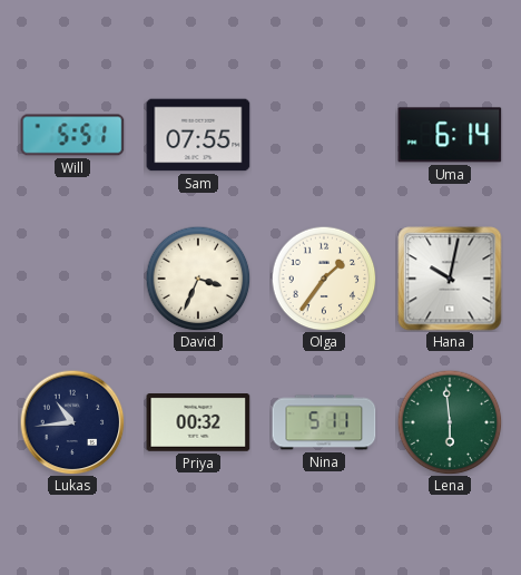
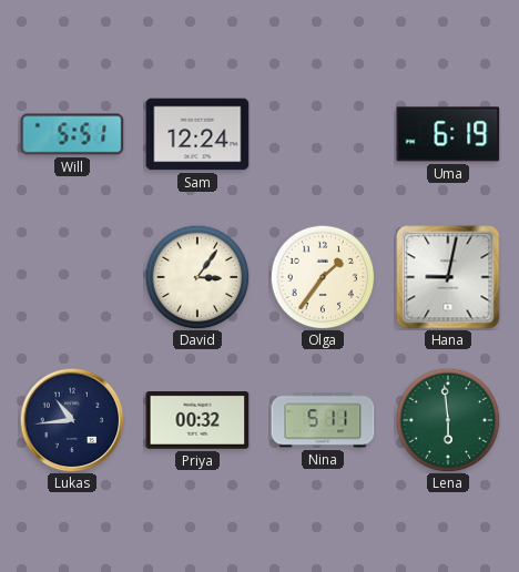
Sam: 07:55 -> 12:24 (197, 134)
Uma: 6:14 -> 6:19 (448, 134)
David: 3:34 -> 3:06 (197, 277)
Hana: 10:02 -> 9:02 (448, 277)
